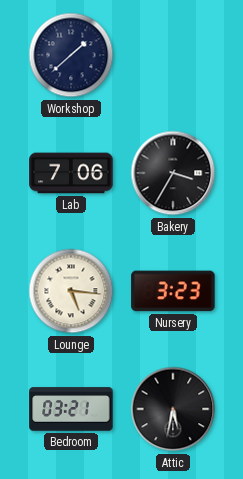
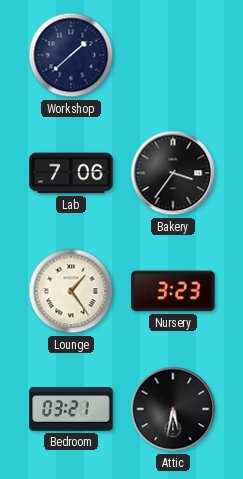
Bakery: 3:35 -> 3:36 (173, 173)
Lounge: 5:16 -> 1:24 (71, 291)
